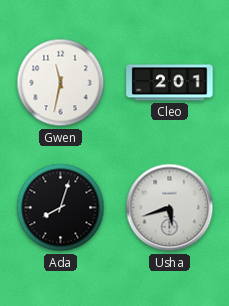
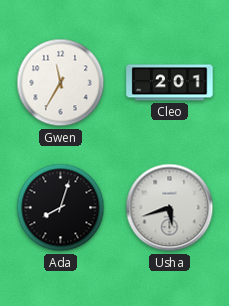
Gwen: 11:32 -> 11:35 (61, 83)
